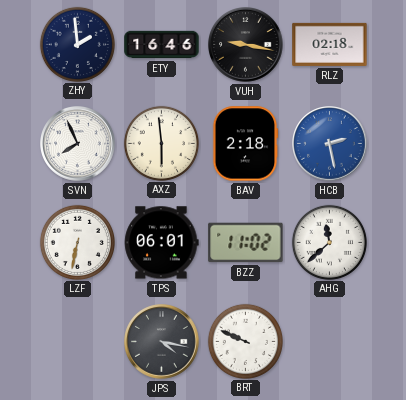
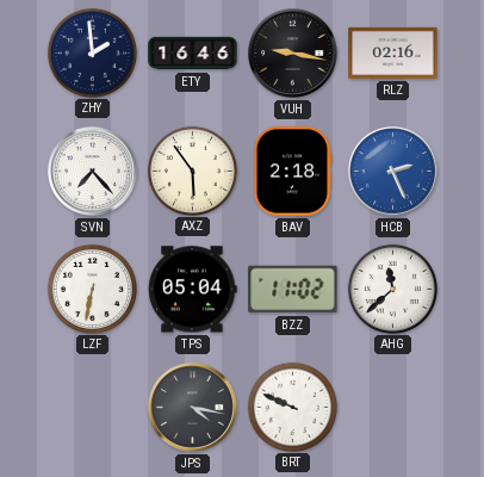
RLZ: 02:18 -> 02:16 (393, 52)
SVN: 7:56 -> 7:23 (93, 172)
AXZ: 5:59 -> 5:54 (192, 171)
HCB: 2:28 -> 2:26 (393, 172)
TPS: 06:01 -> 05:04 (193, 290)
